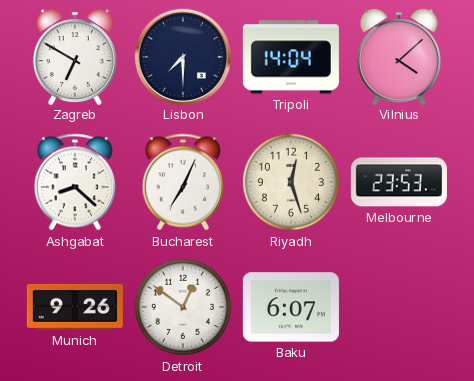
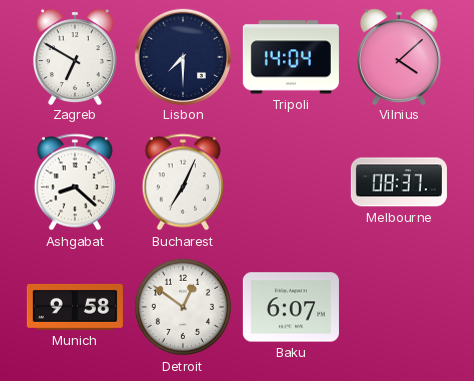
Riyadh: 12:27 -> none (291, 182)
Melbourne: 23:53 -> 08:37 (399, 182)
Munich: 9:26 -> 9:58 (75, 307)
